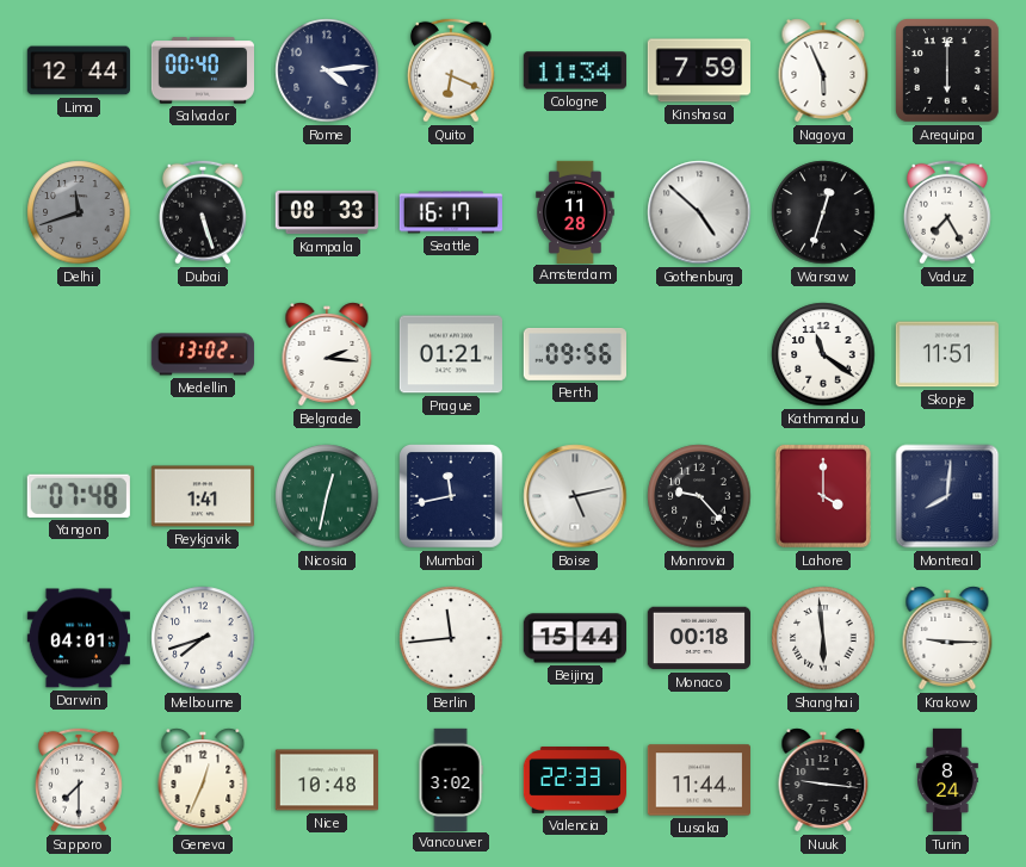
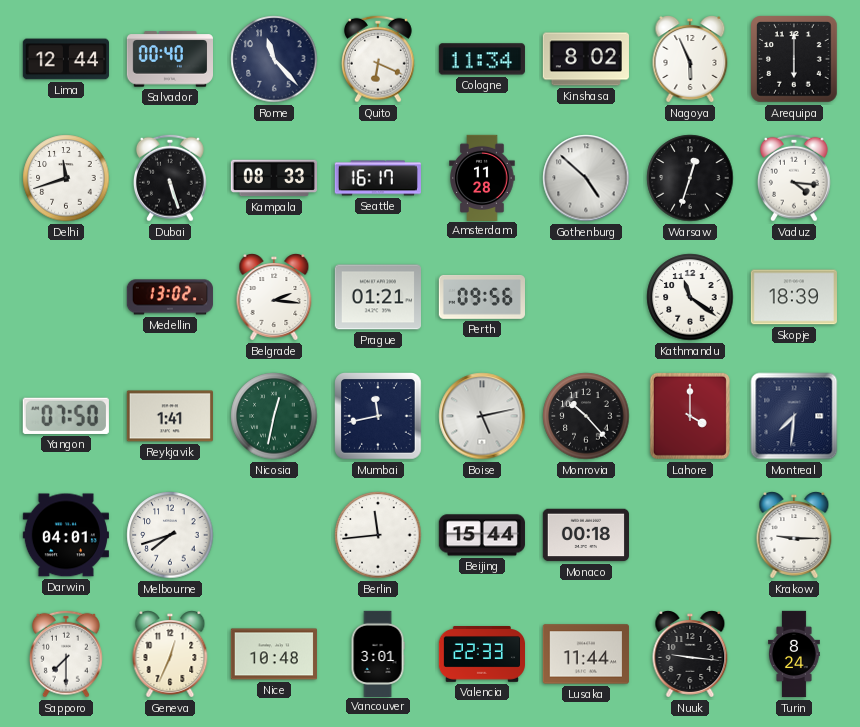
Rome: 4:14 -> 11:23 (274, 59)
Kinshasa: 7:59 -> 8:02 (586, 59)
Delhi dial: grey -> white (66, 178)
Vaduz: 7:25 -> 4:16 (794, 178)
Skopje: 11:51 -> 18:39 (793, 297)
Yangon: 07:48 -> 07:50 (66, 416)
Monrovia: 9:23 -> 10:23 (586, 416)
Montreal: 8:01 -> 7:31 (794, 416)
Shanghai: 5:59 -> none (823, 638)
Vancouver: 3:02 -> 3:01 (378, 653)
